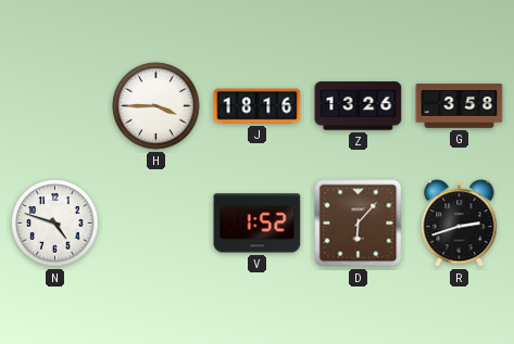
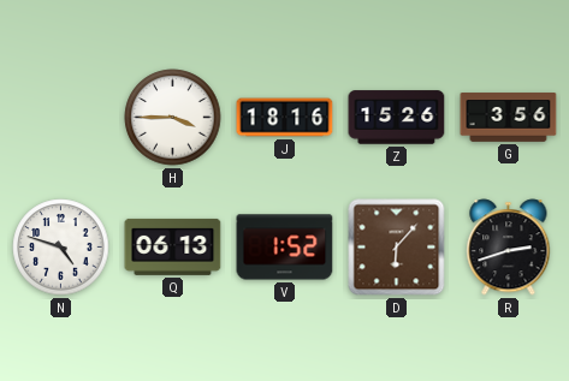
Z: 13:26 -> 15:26 (397, 118)
G: 3:58 -> 3:56 (509, 118)
Q: none -> 06:13 (173, 246)
